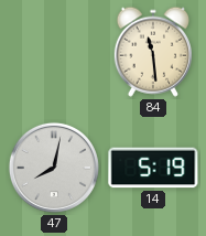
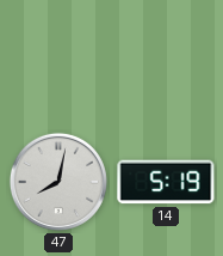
84: 11:29 -> none (152, 52)
